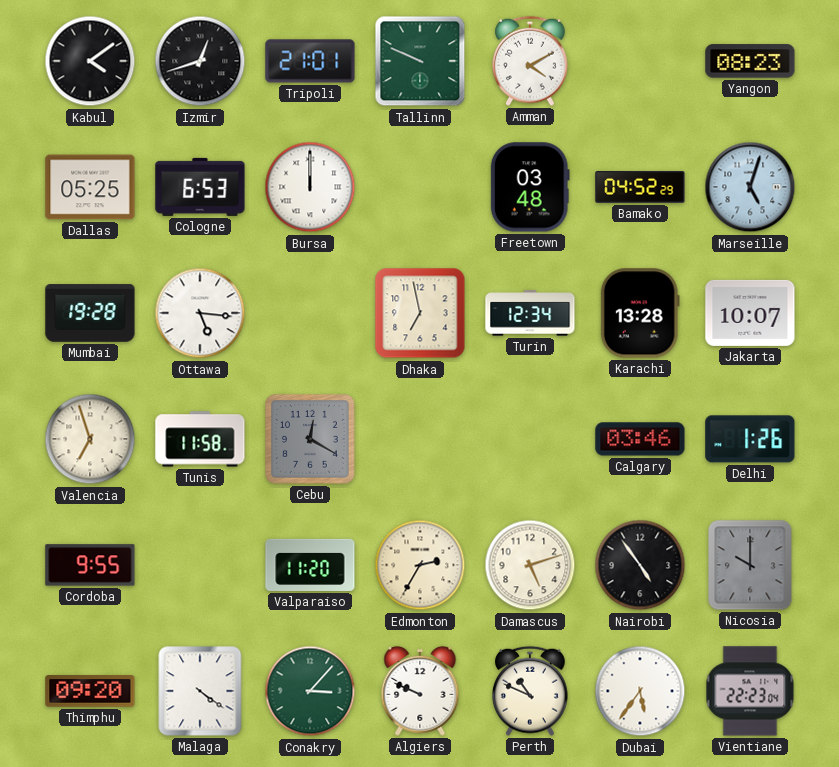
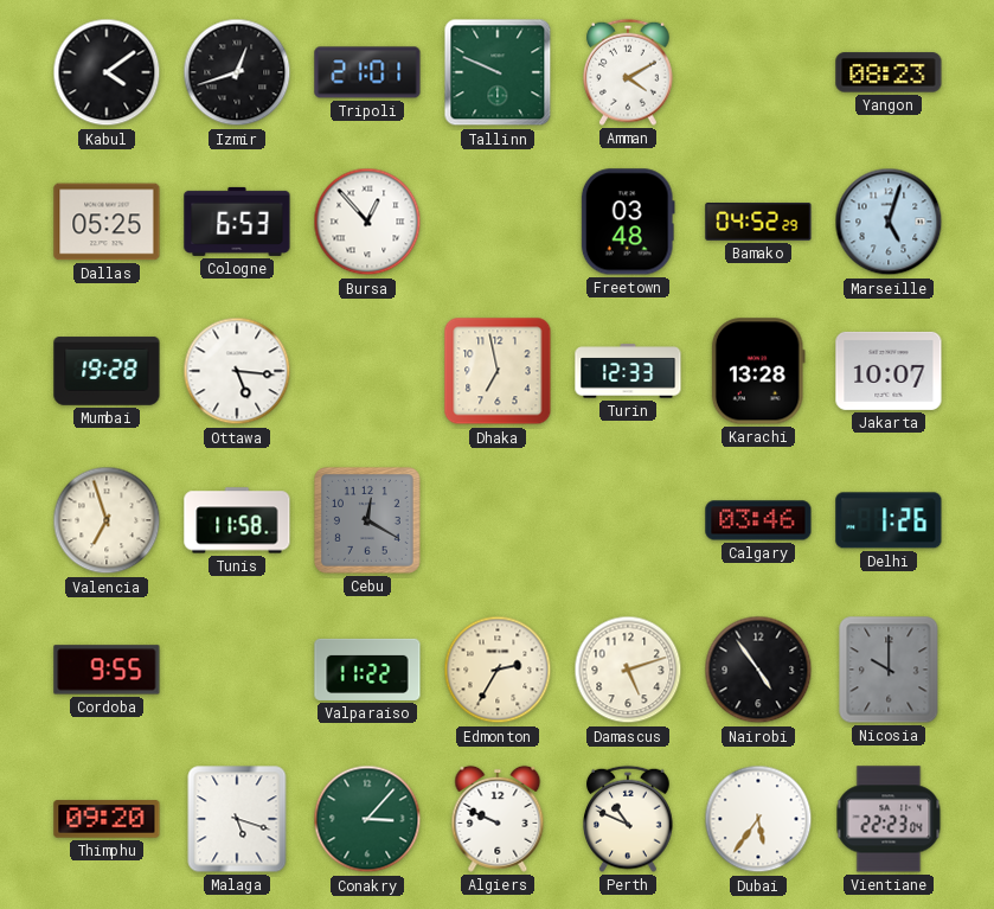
Bursa: 12:00 -> 12:53 (367, 222)
Turin: 12:34 -> 12:33 (628, 371)
Valparaiso: 11:20 -> 11:22 (367, 670)
Malaga: 4:21 -> 5:18 (237, 819)
